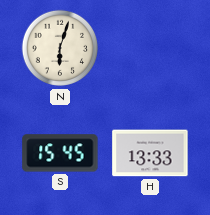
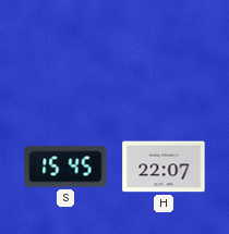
N: 6:03 -> none (60, 48)
H: 13:33 -> 22:07 (164, 167)
